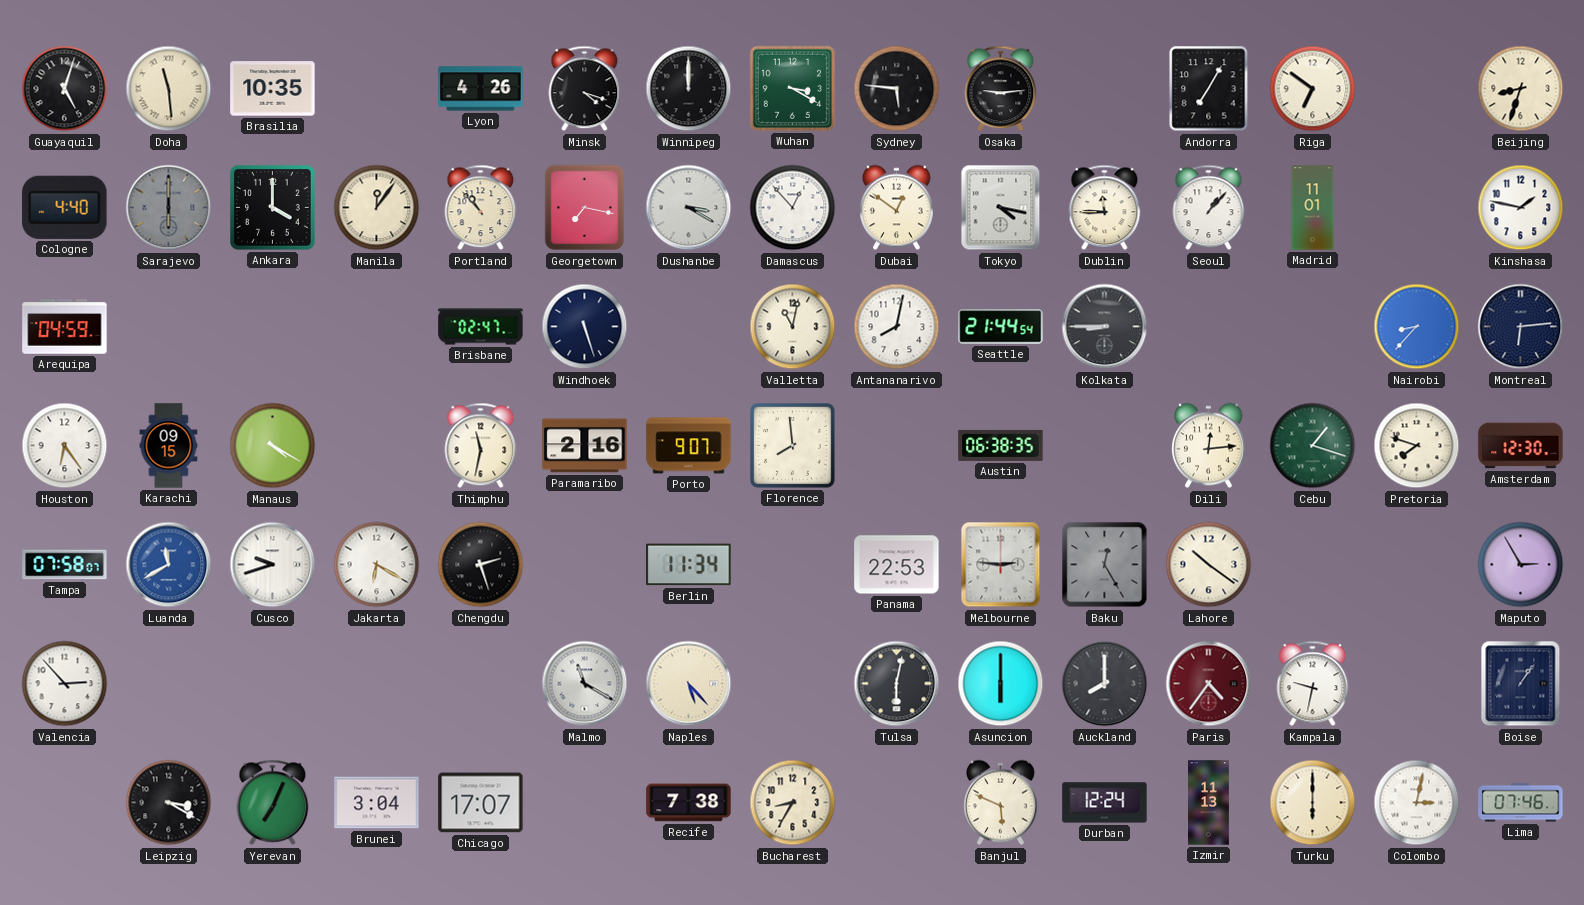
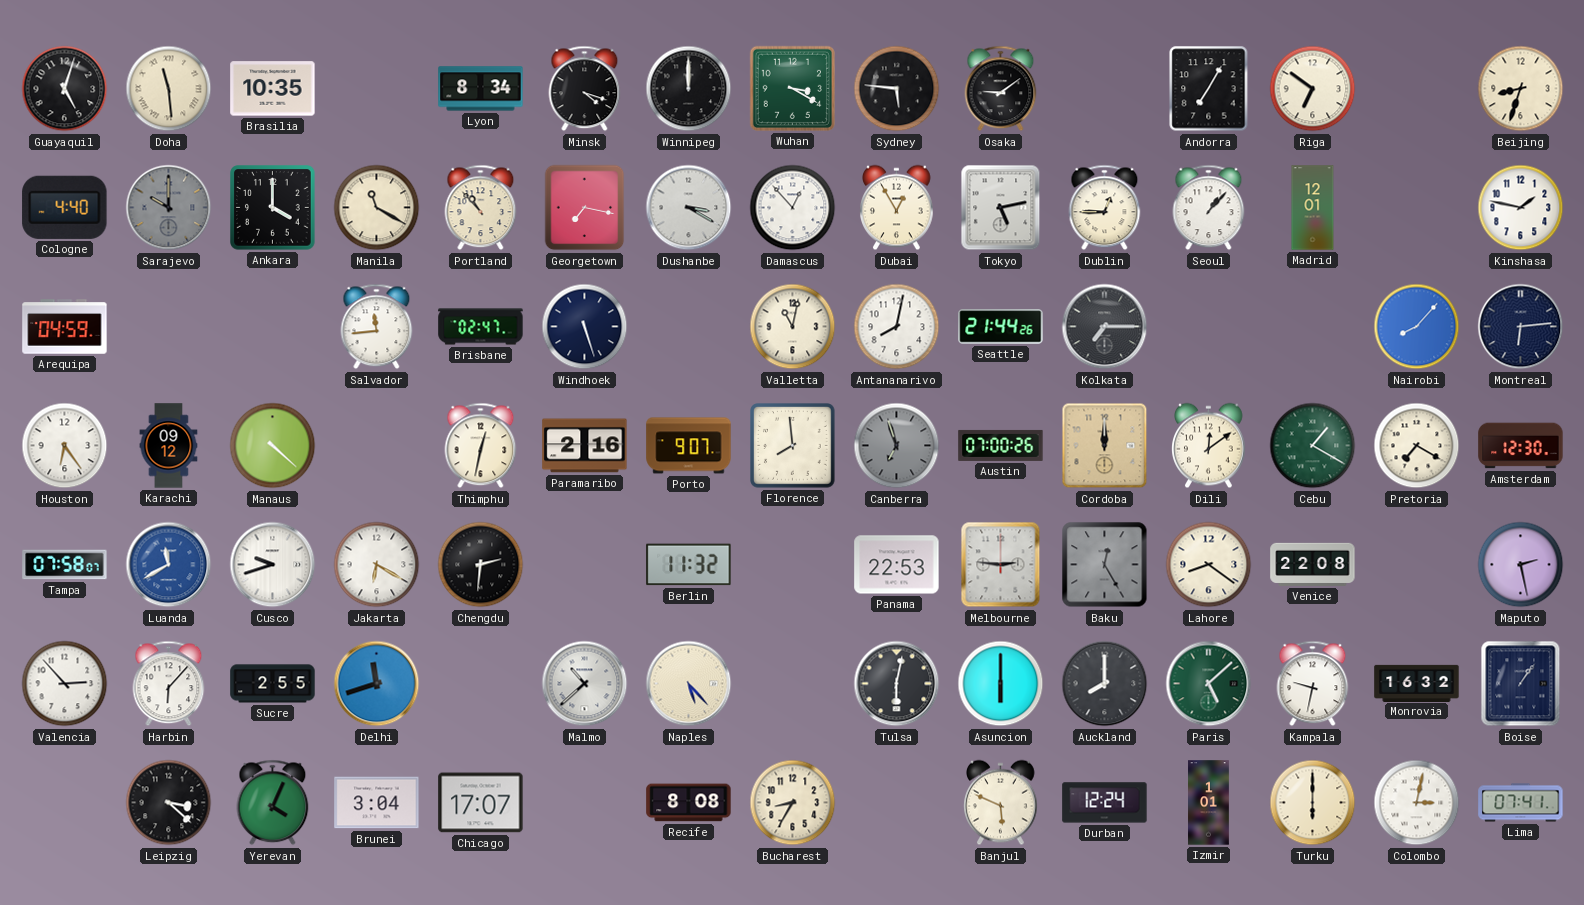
Lyon: 4:26 -> 8:34 (481, 89)
Osaka: 9:14 -> 9:09 (1001, 89)
Sarajevo: 6:00 -> 10:00 (169, 208)
Manila: 12:06 -> 11:20 (377, 208)
Dubai: 12:51 -> 12:55 (897, 208)
Tokyo: 4:17 -> 5:13 (1001, 208)
Dublin: 11:45 -> 12:45 (1105, 208)
Madrid: 11:01 -> 12:01 (1313, 208)
Salvador: none -> 11:44 (377, 327)
Seattle: 21:44:54 -> 21:44:26 (1001, 327)
Kolkata: 8:45 -> 7:15 (1105, 327)
Nairobi: 8:37 -> 8:07 (1417, 327)
Karachi: 09:15 -> 09:12 (169, 446)
Manaus: 4:20 -> 4:22 (273, 446)
Thimphu: 11:32 -> 12:32 (481, 446)
Canberra: none -> 6:57 (897, 446)
Austin: 06:38 -> 07:00 (1001, 445)
Cordoba: none -> 12:00 (1105, 446)
Dili: 12:14 -> 12:09 (1209, 446)
Cebu: 1:18 -> 1:20 (1313, 446)
Pretoria: 7:48 -> 7:20 (1417, 446)
Chengdu: 2:27 -> 2:31 (481, 565)
Berlin: 11:34 -> 11:32 (689, 565)
Lahore: 10:21 -> 8:21 (1209, 565)
Venice: none -> 22:08 (1313, 564)
Maputo: 2:55 -> 2:28 (1521, 565)
Harbin: none -> 6:07 (169, 684)
Sucre: none -> 2:55 (273, 684)
Delhi: none -> 11:42 (377, 684)
Malmo: 11:20 -> 10:38 (585, 684)
Paris: 4:36 -> 5:08 (1209, 684)
Paris dial: burgundy -> green (1209, 684)
Monrovia: none -> 16:32 (1417, 683)
Leipzig: 3:20 -> 3:22 (169, 803)
Yerevan: 7:04 -> 4:04 (273, 803)
Recife: 7:38 -> 8:08 (689, 803)
Izmir: 11:13 -> 1:01 (1209, 803)
Lima: 07:46 -> 07:41 (1521, 803)
